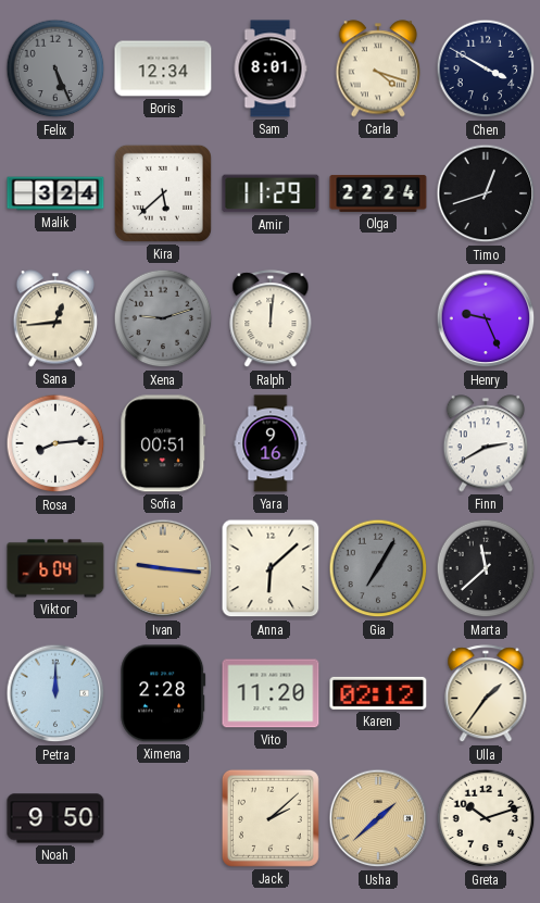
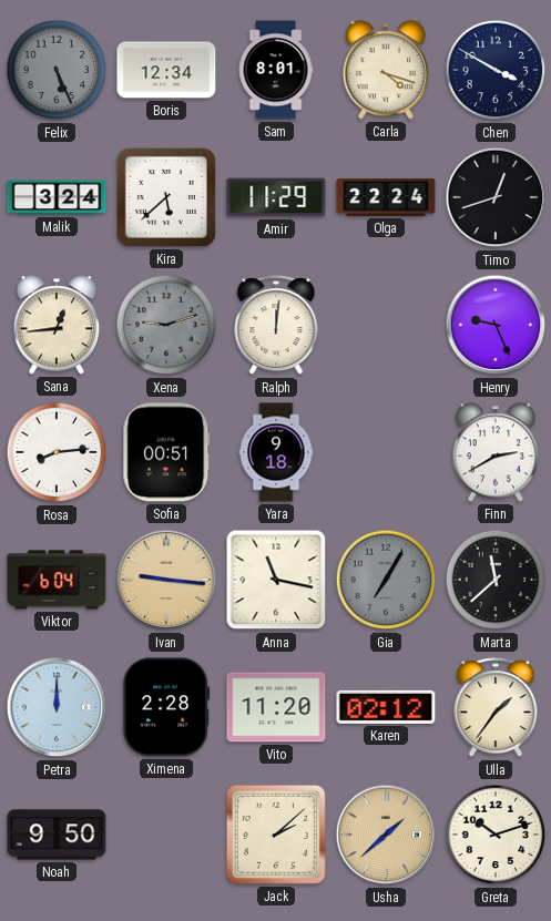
Yara: 9:16 -> 9:18 (276, 452)
Anna: 6:08 -> 11:17 (276, 580)
